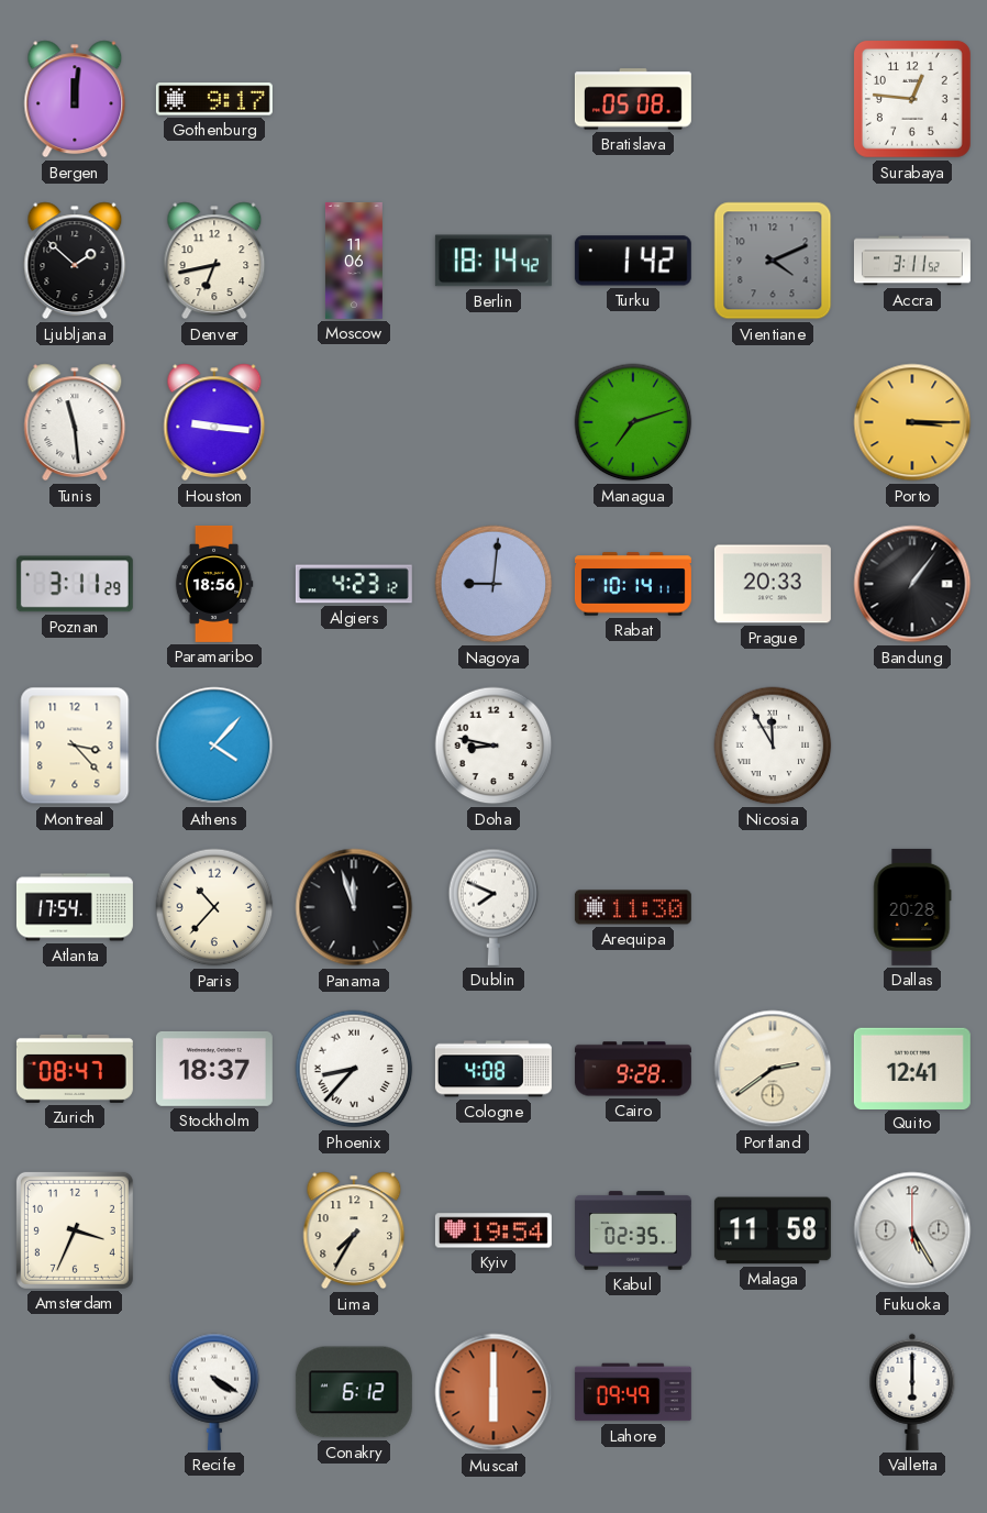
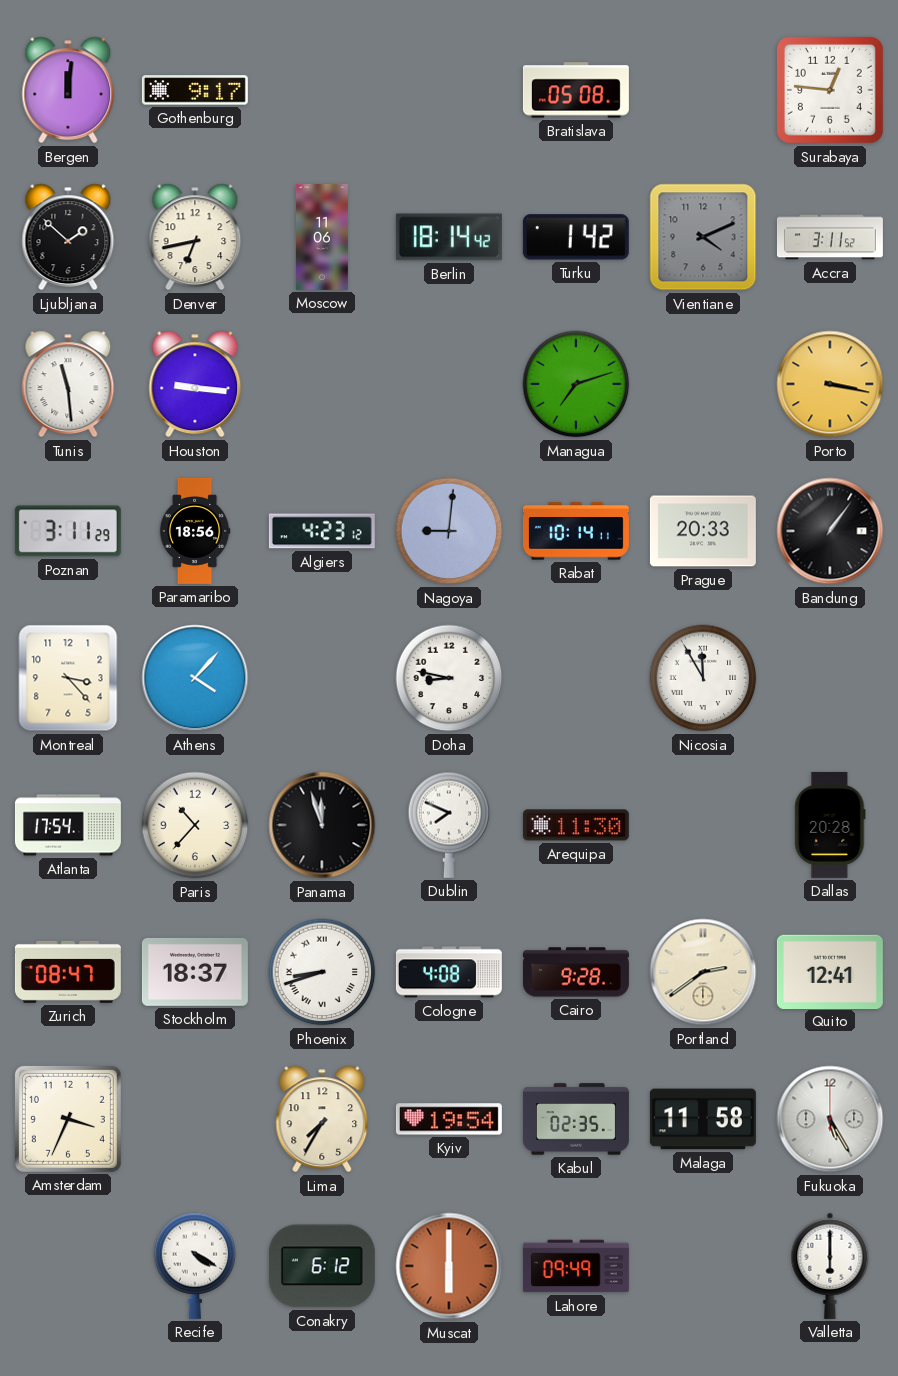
Porto: 3:15 -> 3:17 (830, 384)
Phoenix: 8:37 -> 8:42 (322, 972)
